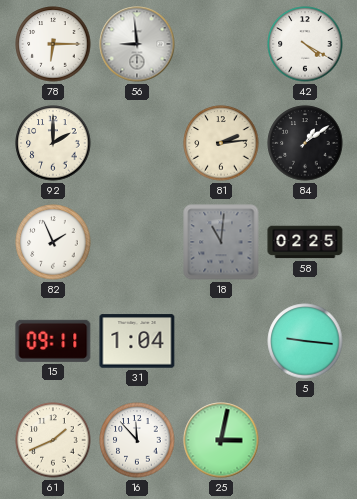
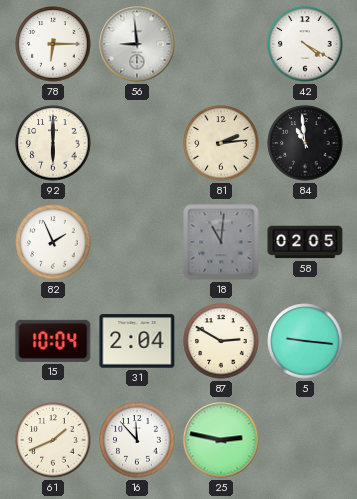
92: 2:00 -> 6:00 (53, 143)
84: 1:09 -> 10:59 (305, 143)
58: 02:25 -> 02:05 (305, 242)
15: 09:11 -> 10:04 (53, 341)
31: 1:04 -> 2:04 (137, 341)
87: none -> 2:50 (221, 341)
25: 3:02 -> 2:47 (221, 440)
